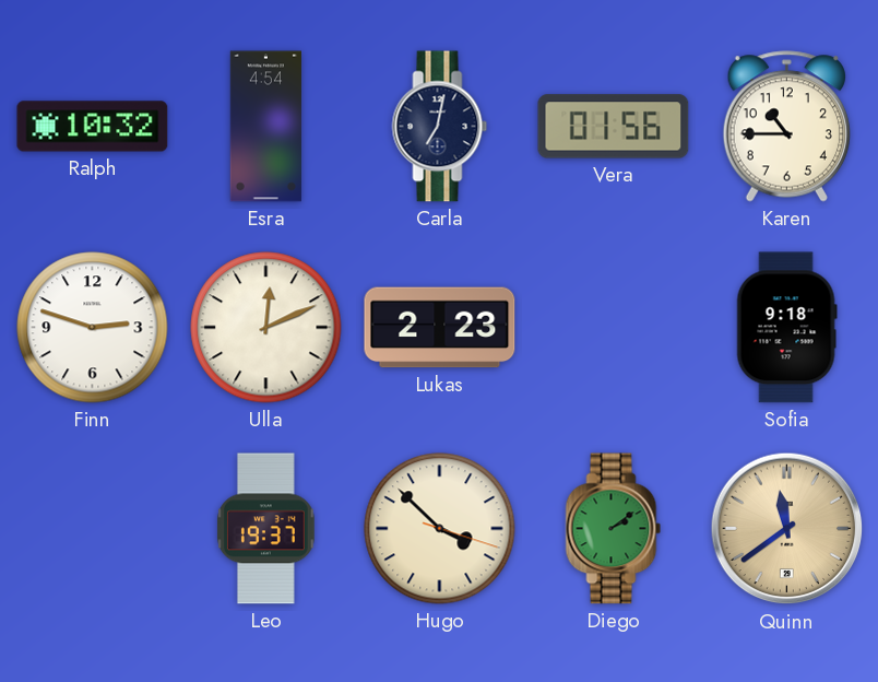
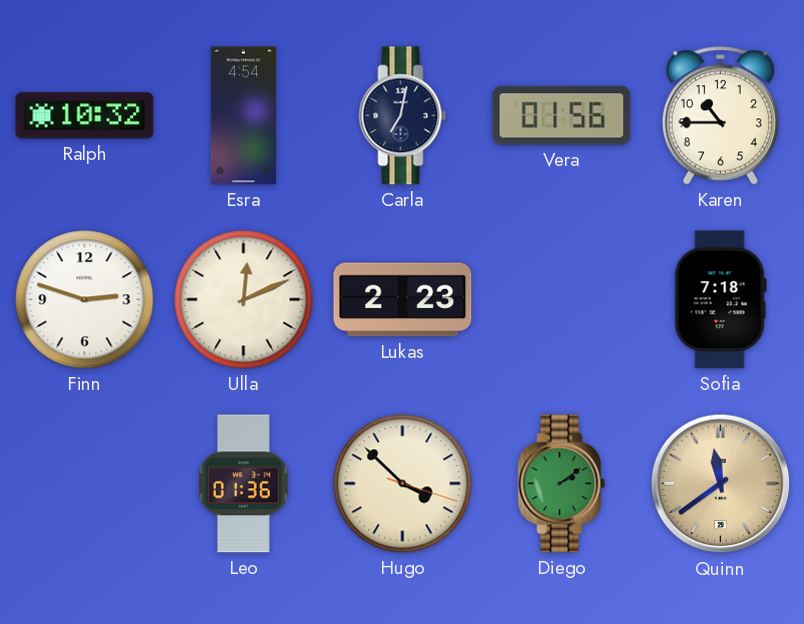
Sofia: 9:18 -> 7:18 (720, 300)
Leo: 19:37 -> 01:36 (244, 484)
